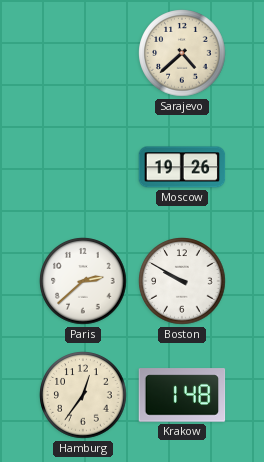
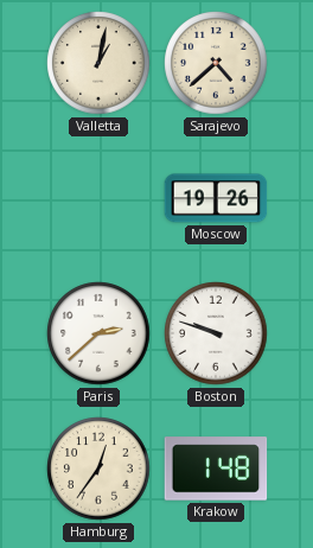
Valletta: none -> 1:02 (98, 63)
Boston: 9:50 -> 9:48 (216, 333)
